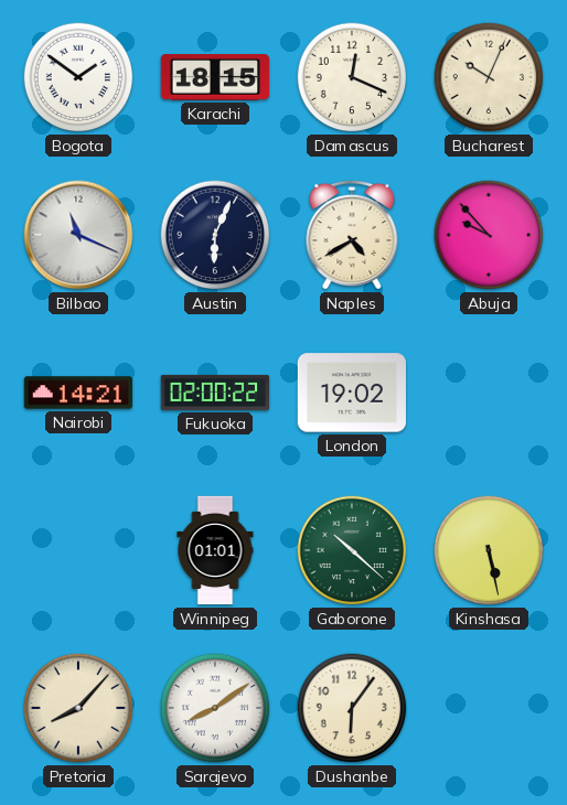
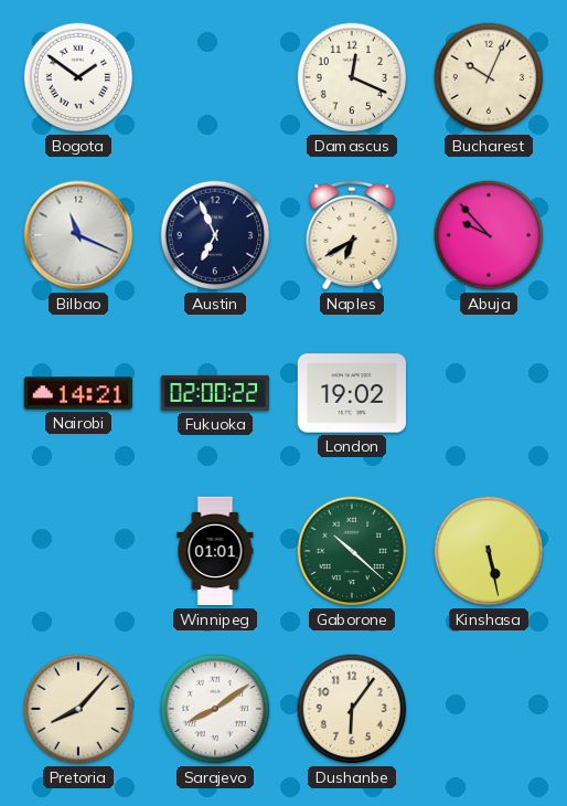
Karachi: 18:15 -> none (214, 77)
Austin: 6:04 -> 6:56 (215, 235)
Naples: 4:40 -> 6:40 (352, 235)
